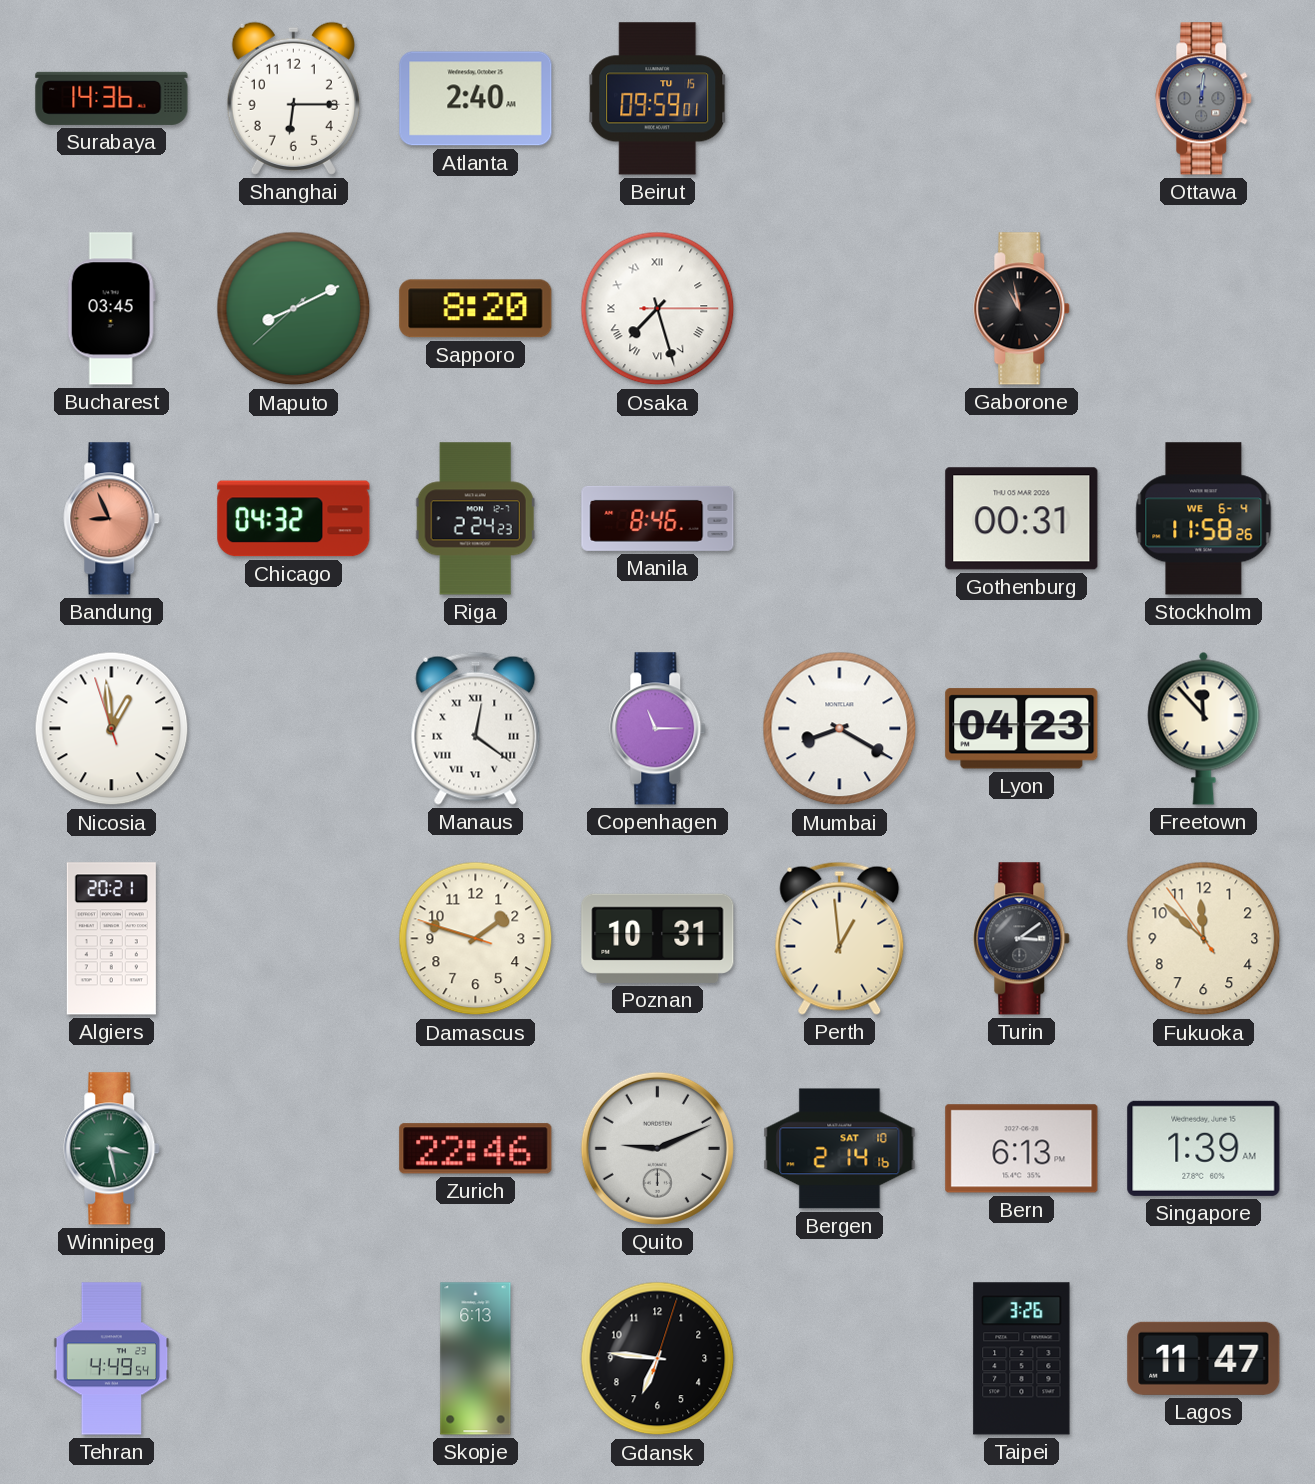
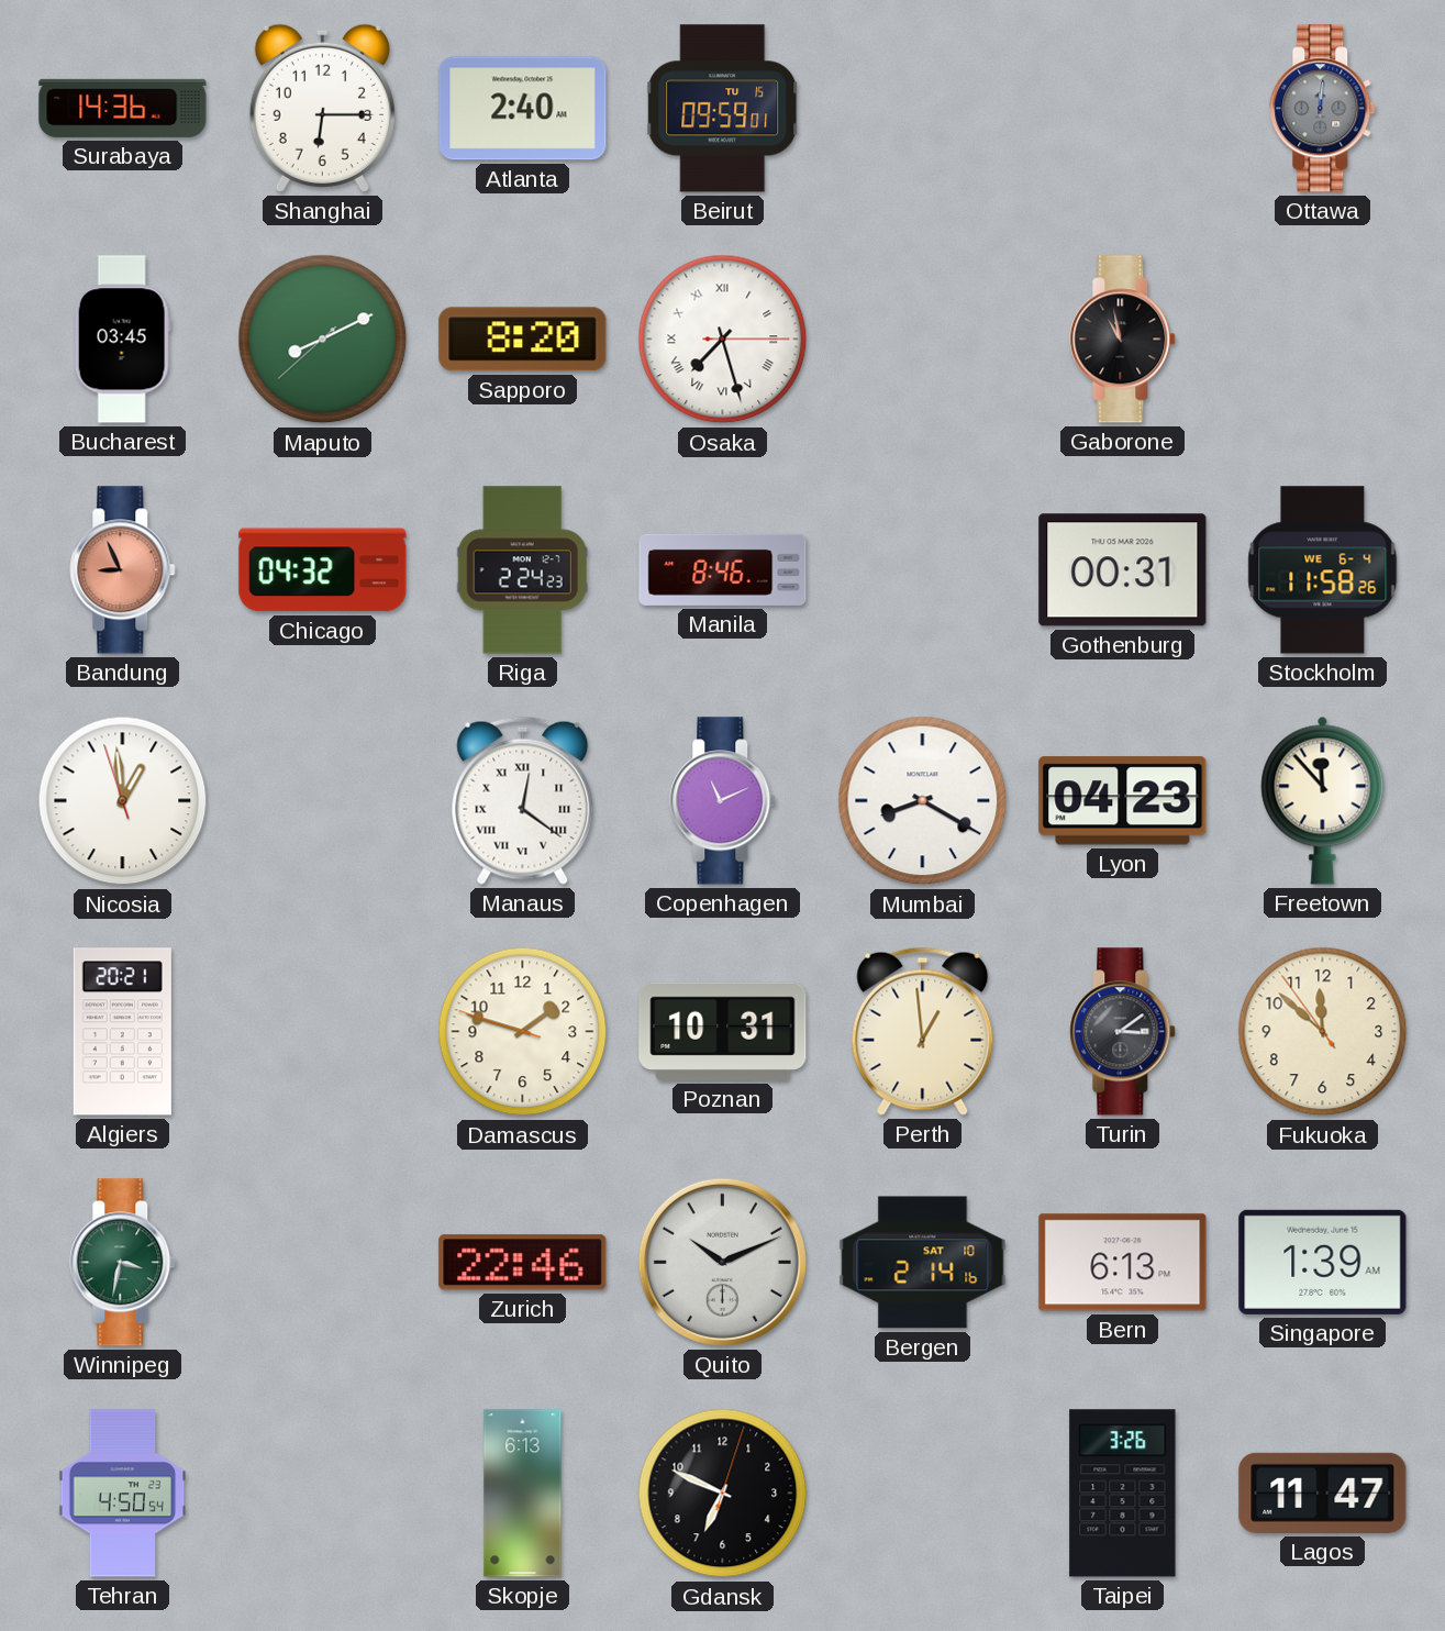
Copenhagen: 11:15 -> 11:11 (723, 801)
Winnipeg: 3:28 -> 3:32 (123, 1263)
Quito: 9:11 -> 10:11 (722, 1262)
Tehran: 4:49 -> 4:50 (123, 1494)
Gdansk: 6:46 -> 6:49 (723, 1494)
